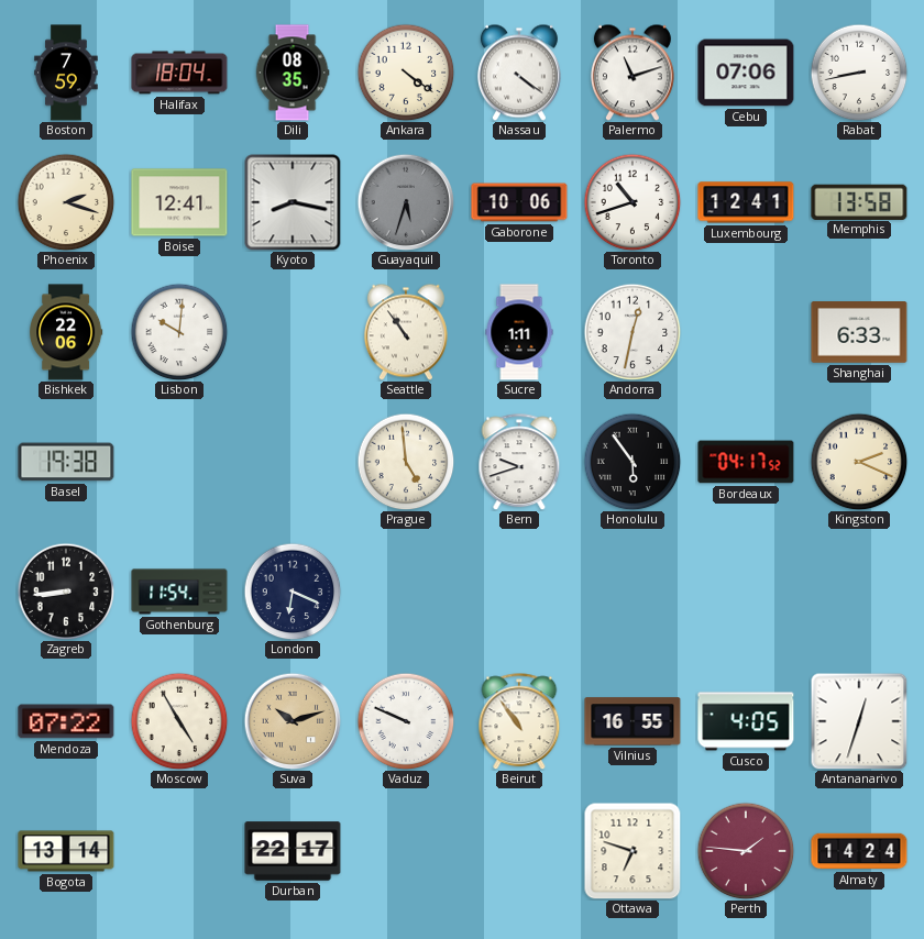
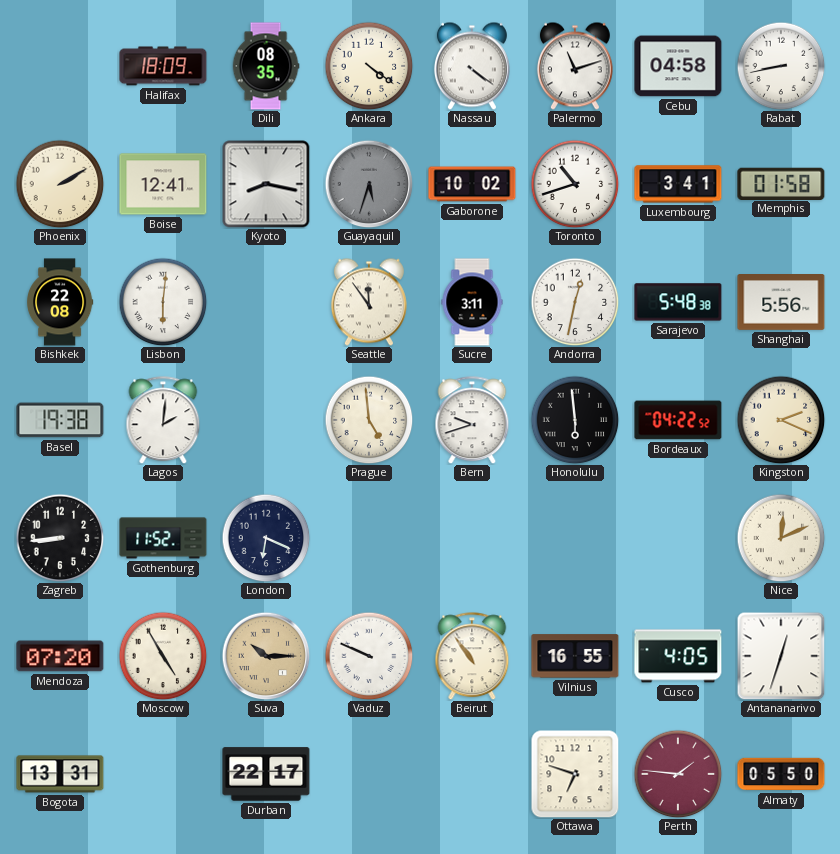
Boston: 7:59 -> none (66, 73)
Halifax: 18:04 -> 18:09 (163, 66)
Cebu: 07:06 -> 04:58 (678, 66)
Phoenix: 2:18 -> 2:10 (60, 184)
Gaborone: 10:06 -> 10:02 (472, 184)
Luxembourg: 12:41 -> 3:41 (678, 184)
Memphis: 13:58 -> 01:58 (781, 183)
Bishkek: 22:06 -> 22:08 (61, 302)
Lisbon: 10:01 -> 6:01 (163, 302)
Seattle: 10:54 -> 11:54 (369, 302)
Sucre: 1:11 -> 3:11 (472, 302)
Sarajevo: none -> 5:48 (678, 302)
Shanghai: 6:33 -> 5:56 (781, 303)
Lagos: none -> 2:01 (163, 420)
Honolulu: 5:54 -> 5:59 (575, 420)
Bordeaux: 04:17 -> 04:22 (678, 420)
Gothenburg: 11:54 -> 11:52 (163, 538)
Nice: none -> 12:11 (781, 538)
Mendoza: 07:22 -> 07:20 (60, 656)
Suva: 10:12 -> 10:15 (266, 656)
Bogota: 13:14 -> 13:31 (60, 774)
Almaty: 14:24 -> 05:50 (781, 774)
